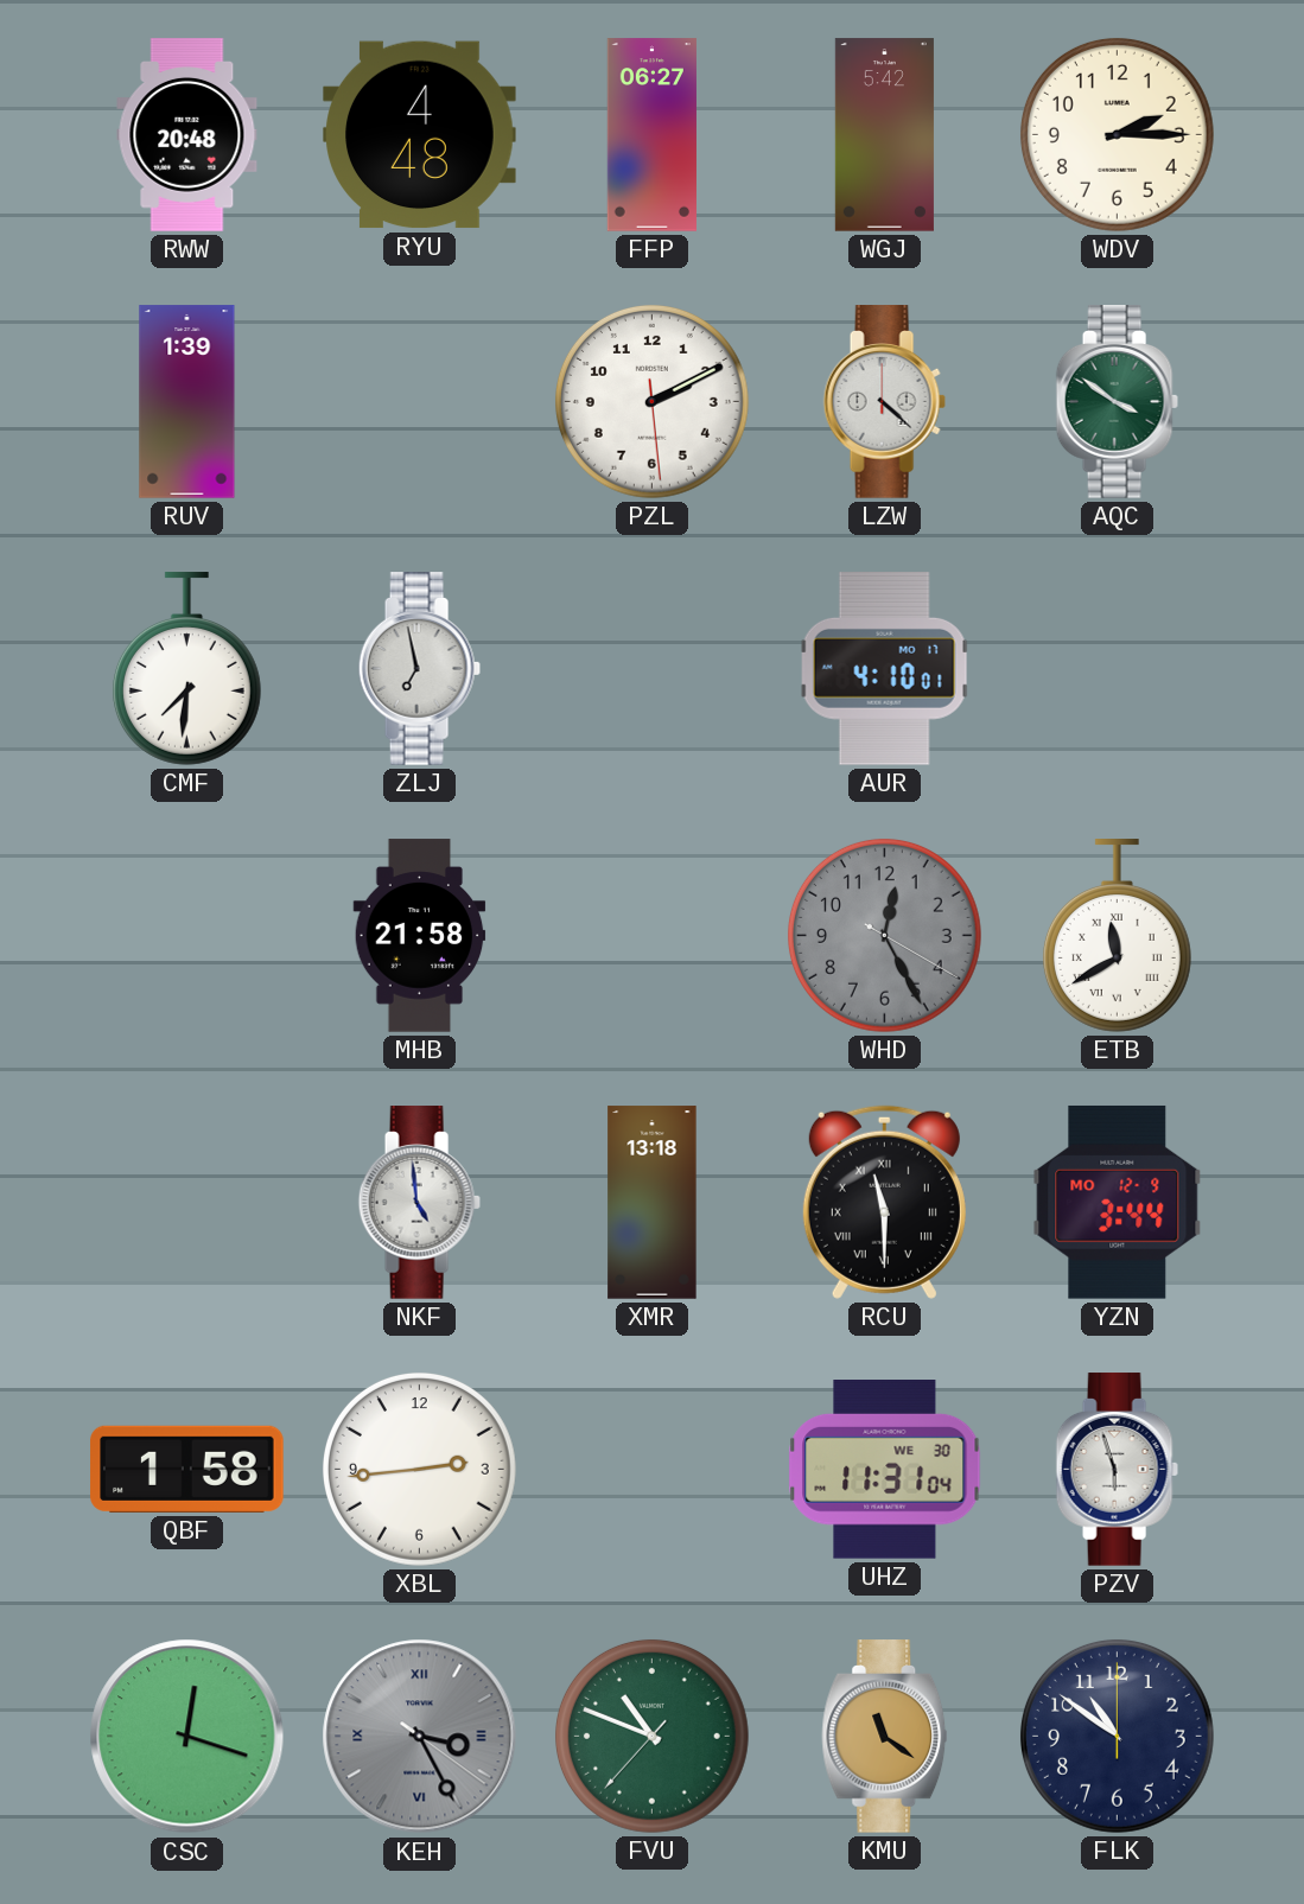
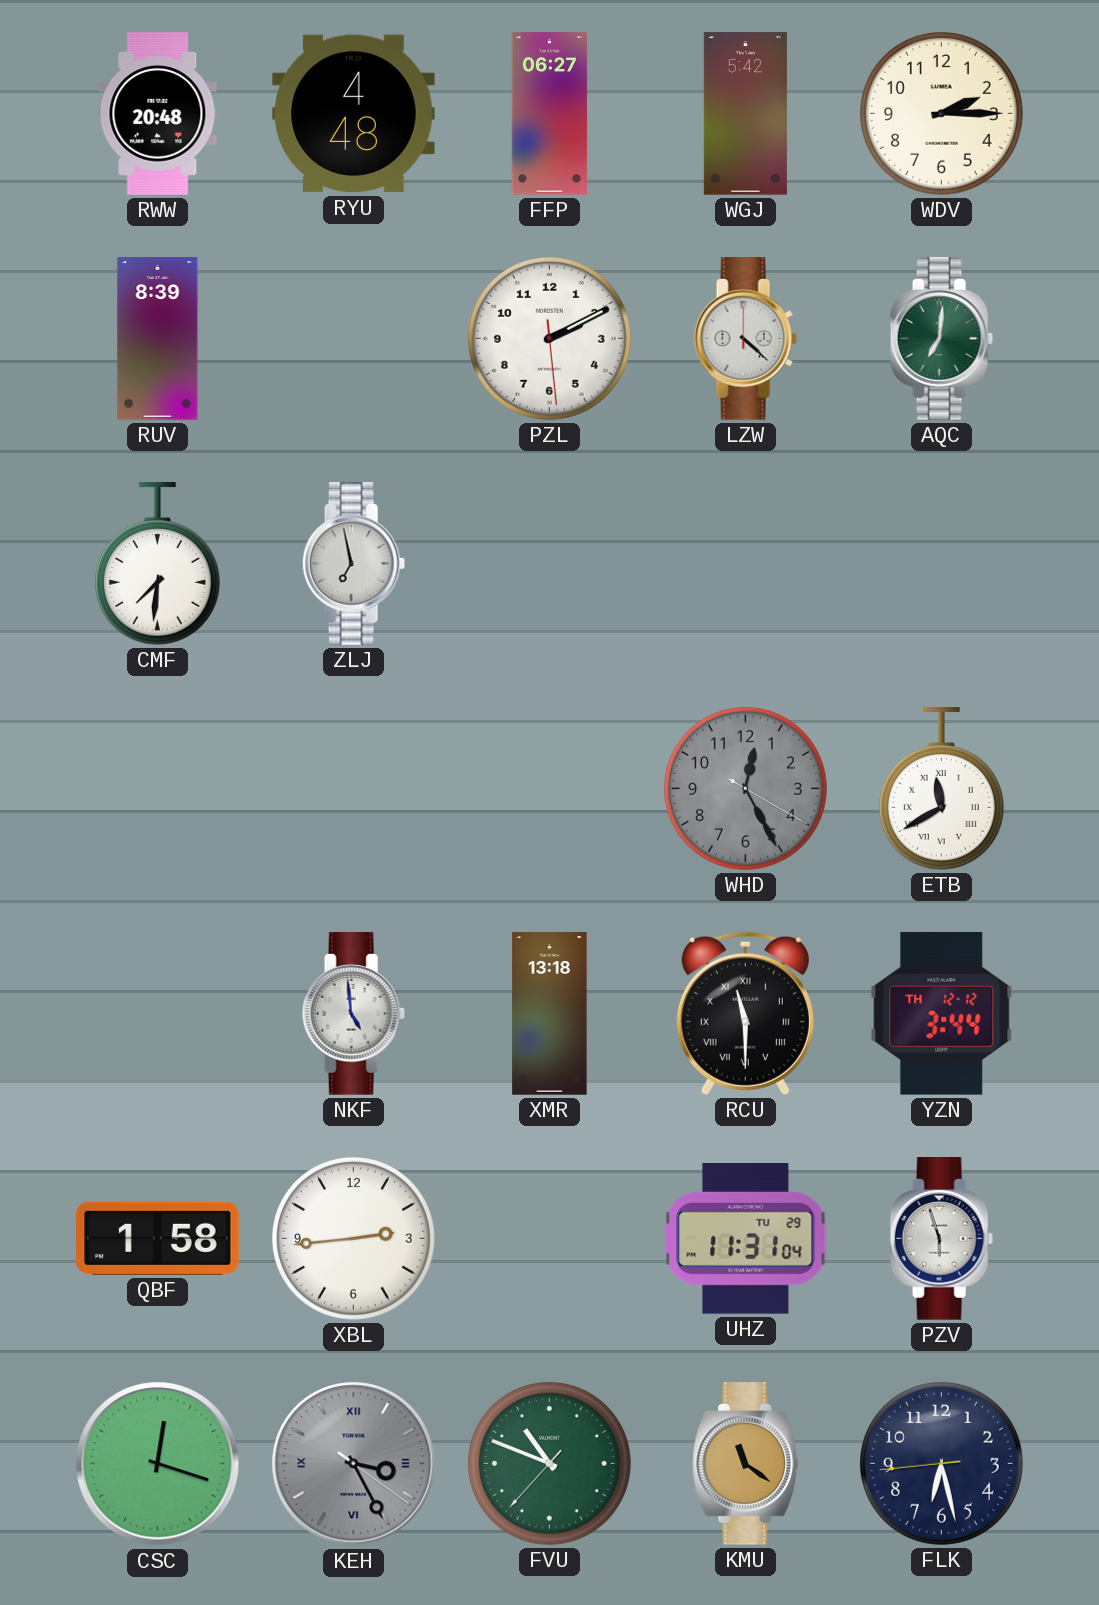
RUV: 1:39 -> 8:39 (158, 339)
AQC: 3:51 -> 7:01 (941, 339)
AUR: 4:10 -> none (884, 669)
MHB: 21:58 -> none (420, 936)
YZN date: MO 12-9 -> TH 12-12 (942, 1013)
UHZ date: WE 30 -> TU 29 (746, 1239)
FLK: 10:51 -> 6:27 (941, 1463)
